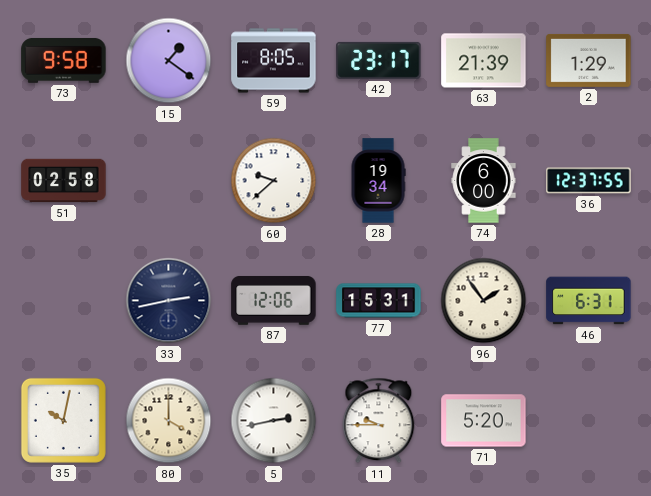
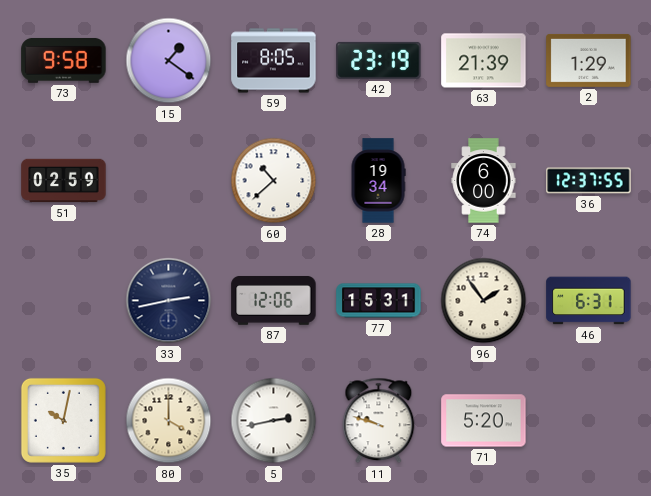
42: 23:17 -> 23:19 (379, 60)
51: 02:58 -> 02:59 (64, 181)
60: 9:38 -> 10:38 (274, 181)
11: 9:45 -> 9:48 (379, 421)
